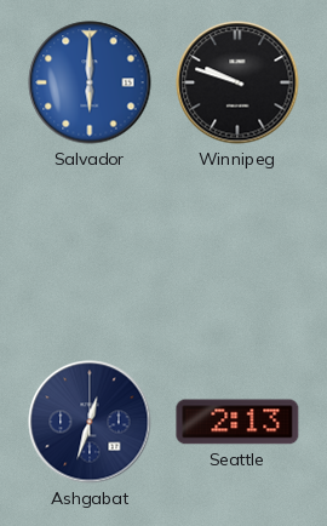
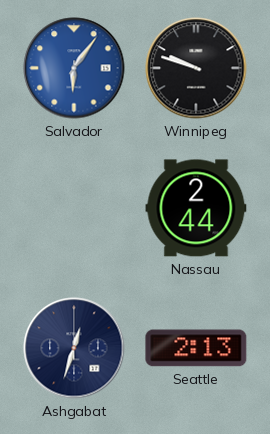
Salvador: 6:00 -> 6:06 (74, 68)
Nassau: none -> 2:44 (196, 208)
